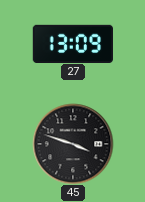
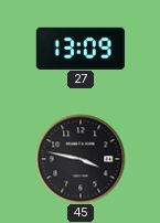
45: 3:48 -> 3:47 (81, 159)
